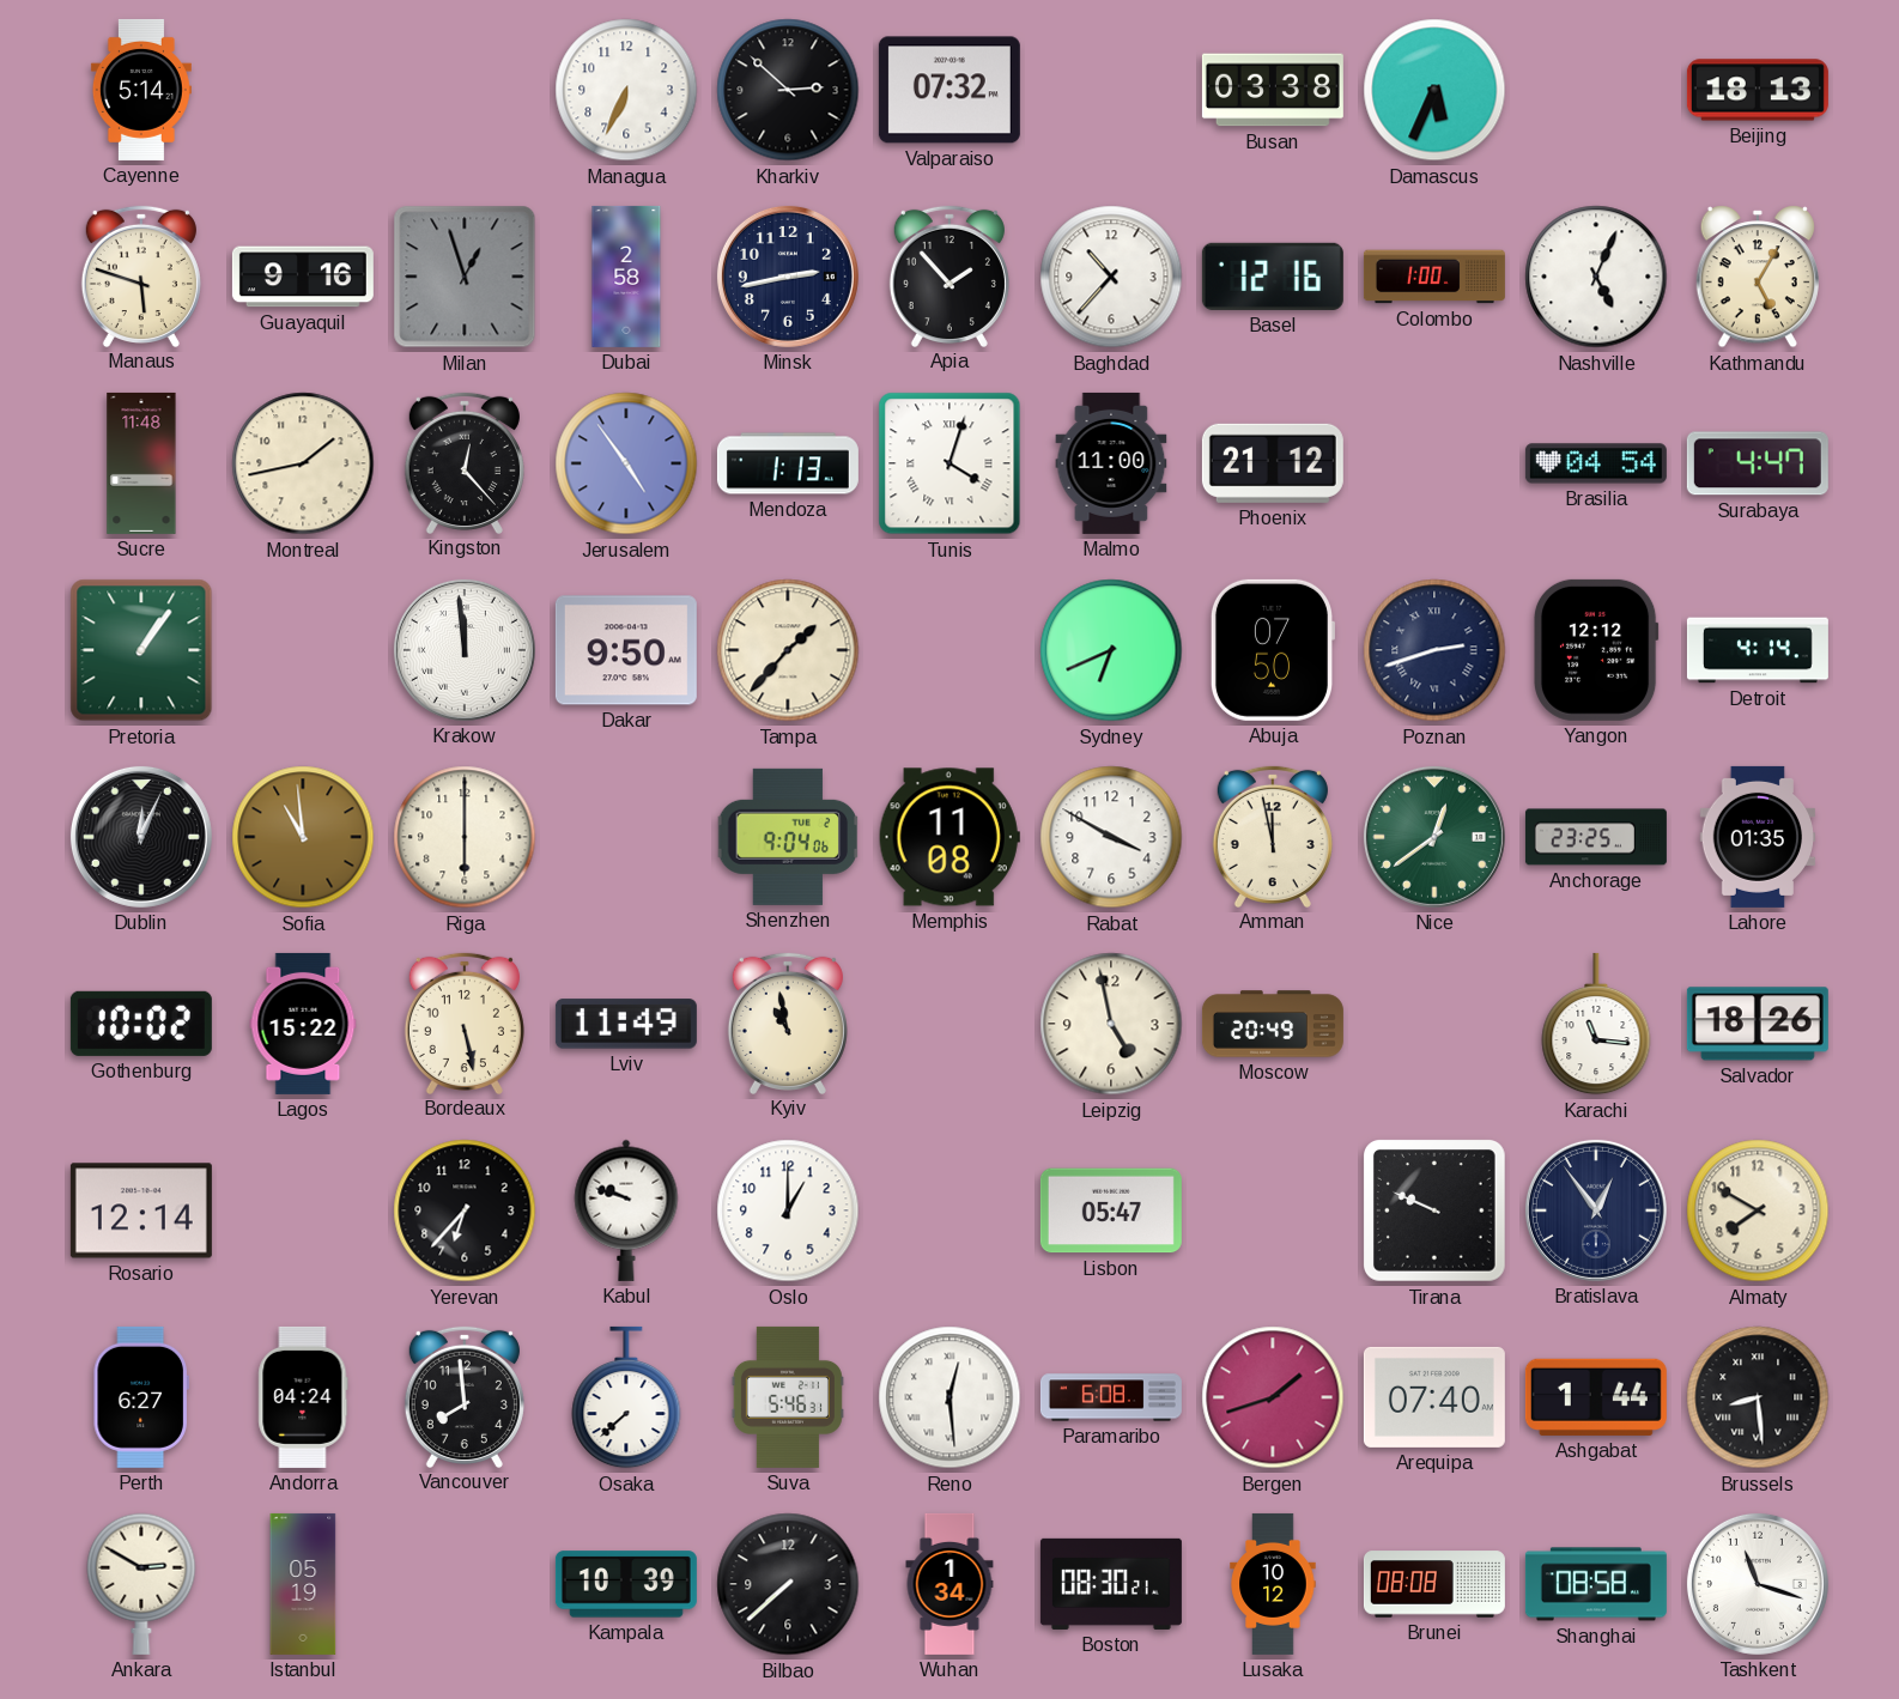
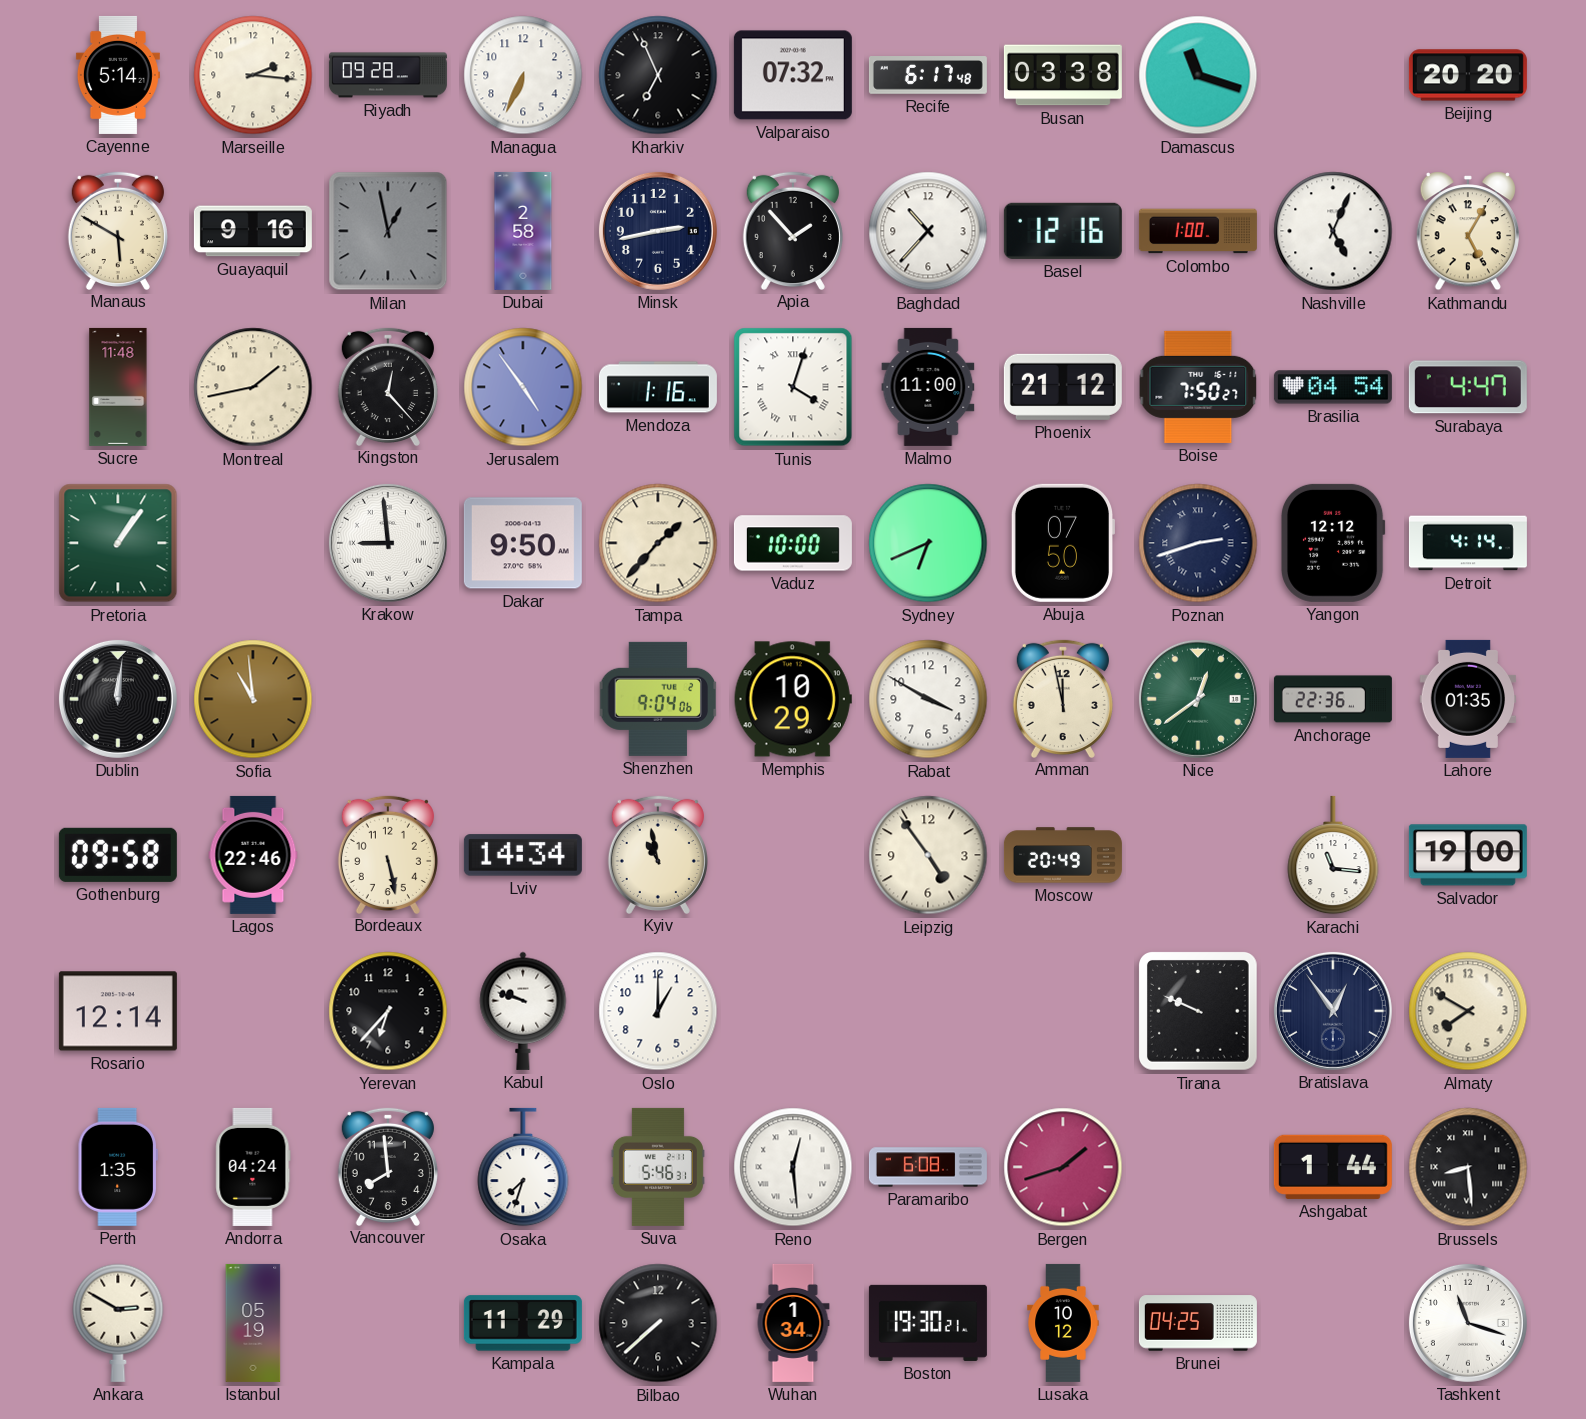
Marseille: none -> 2:16 (253, 75)
Riyadh: none -> 09:28 (388, 75)
Kharkiv: 2:52 -> 6:56 (658, 75)
Recife: none -> 6:17 (928, 75)
Damascus: 5:34 -> 11:18 (1198, 75)
Beijing: 18:13 -> 20:20 (1468, 75)
Manaus: 5:48 -> 5:50 (118, 230)
Milan: 12:57 -> 12:58 (388, 231)
Mendoza: 1:13 -> 1:16 (658, 387)
Boise: none -> 7:50 (1198, 387)
Krakow: 11:59 -> 8:59 (388, 543)
Vaduz: none -> 10:00 (793, 543)
Dublin: 12:04 -> 12:01 (118, 699)
Riga: 6:00 -> none (465, 837)
Memphis: 11:08 -> 10:29 (793, 699)
Anchorage: 23:25 -> 22:36 (1333, 699)
Gothenburg: 10:02 -> 09:58 (118, 855)
Lagos: 15:22 -> 22:46 (253, 855)
Lviv: 11:49 -> 14:34 (523, 855)
Leipzig: 4:58 -> 4:54 (928, 855)
Salvador: 18:26 -> 19:00 (1468, 855)
Lisbon: 05:47 -> none (1111, 1210)
Perth: 6:27 -> 1:35 (118, 1167)
Osaka: 7:38 -> 7:33 (523, 1167)
Arequipa: 07:40 -> none (1434, 1397)
Kampala: 10:39 -> 11:29 (523, 1323)
Boston: 08:30 -> 19:30 (928, 1323)
Brunei: 08:08 -> 04:25 (1198, 1323)
Shanghai: 08:58 -> none (1596, 1584)
